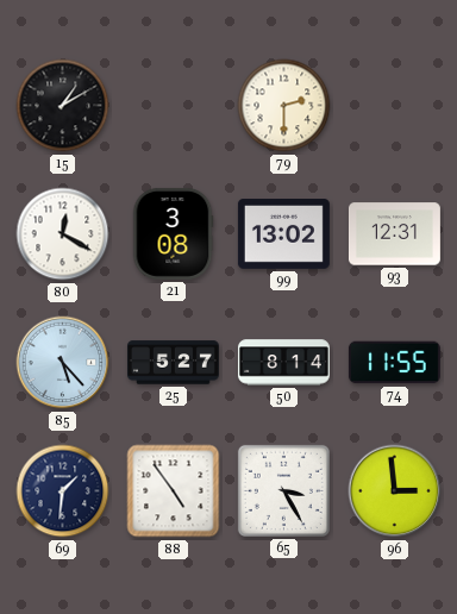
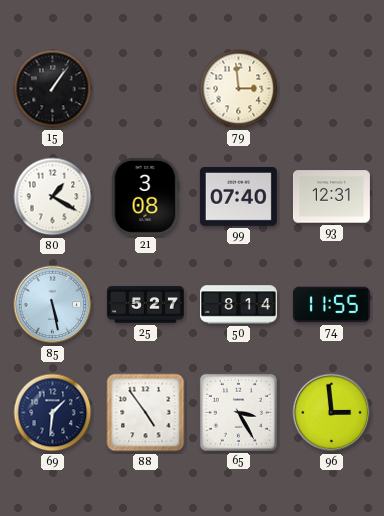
15: 1:10 -> 1:06 (53, 89)
79: 2:30 -> 2:59 (239, 89)
80: 12:20 -> 1:20 (53, 197)
99: 13:02 -> 07:40 (238, 197)
85: 5:23 -> 5:28 (53, 305)
